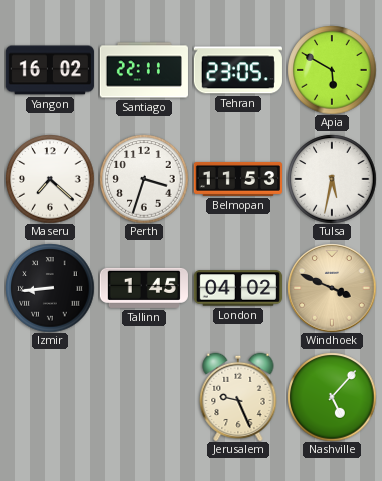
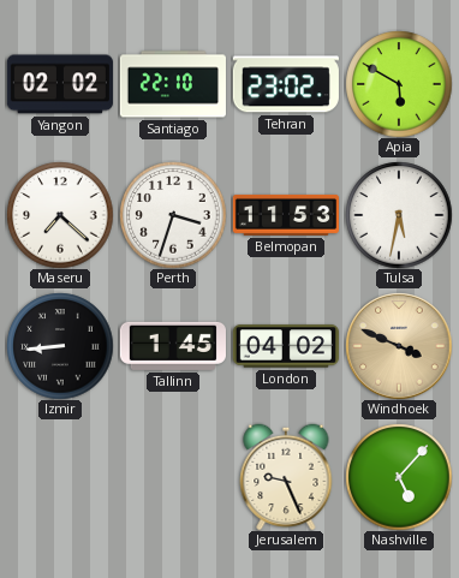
Yangon: 16:02 -> 02:02 (60, 84)
Santiago: 22:11 -> 22:10 (173, 84)
Tehran: 23:05 -> 23:02 (286, 84)
